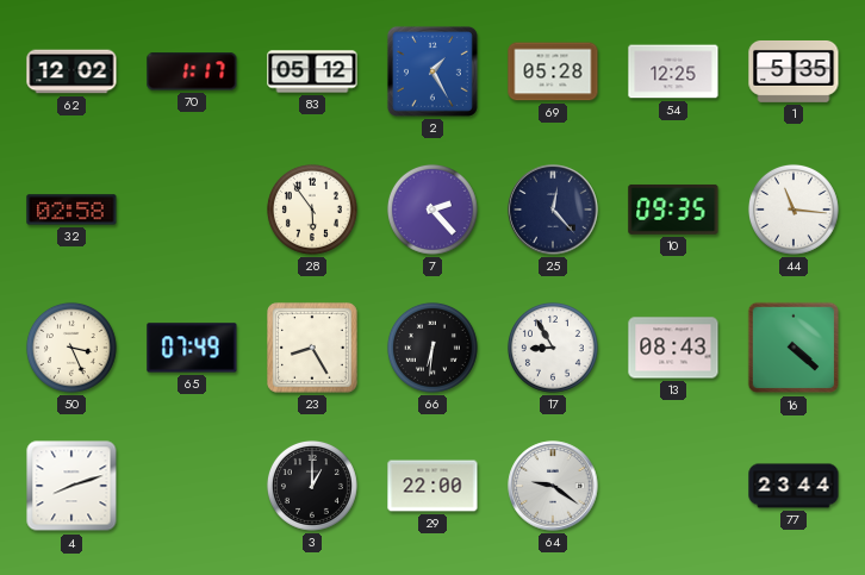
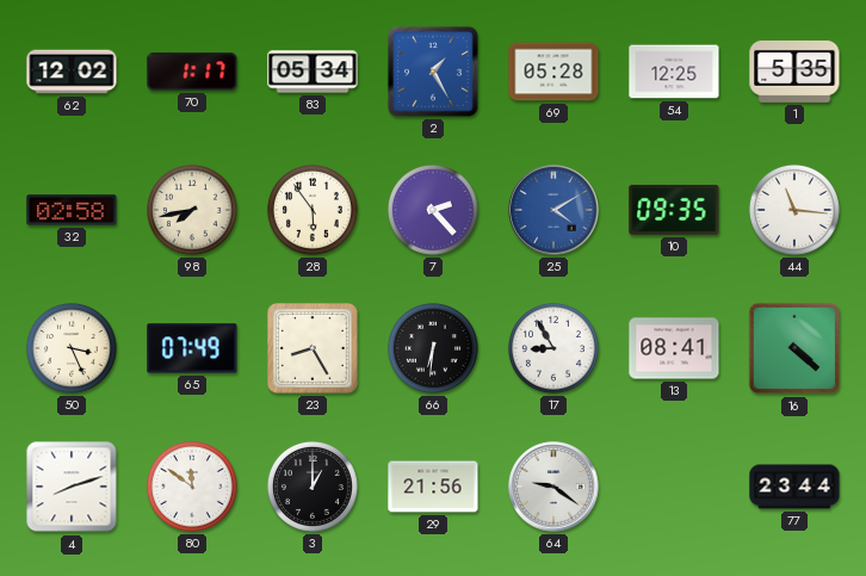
83: 05:12 -> 05:34 (313, 72)
98: none -> 7:43 (192, 210)
25: 12:23 -> 4:10 (553, 210)
25 dial: navy -> blue (553, 210)
13: 08:43 -> 08:41 (674, 348)
80: none -> 11:51 (192, 487)
29: 22:00 -> 21:56 (433, 487)
